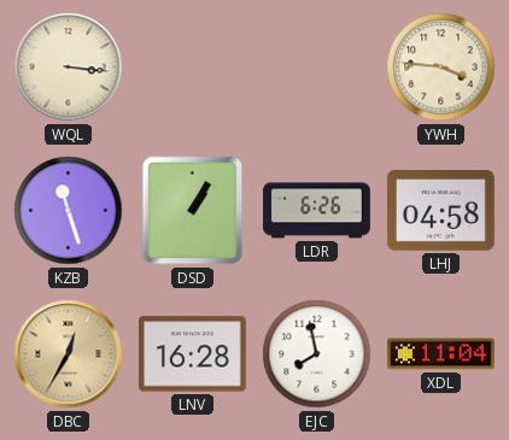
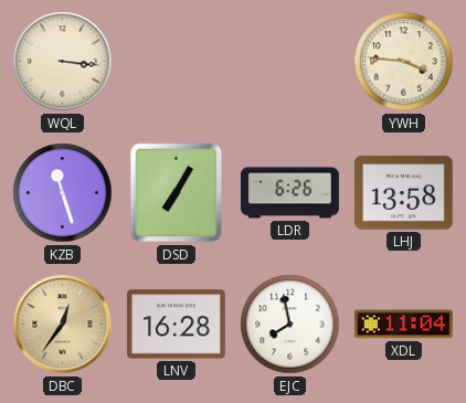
DSD: 1:05 -> 7:05 (177, 193)
LHJ: 04:58 -> 13:58 (403, 193)
DBC: 12:35 -> 12:36 (63, 325)
